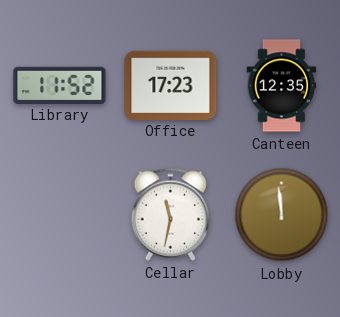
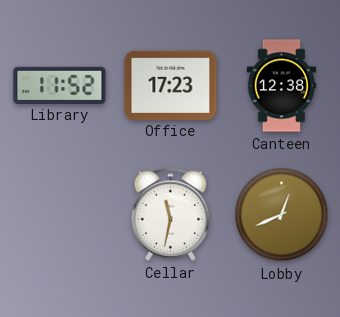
Canteen: 12:35 -> 12:38 (282, 86)
Lobby: 11:59 -> 12:41 (282, 215)
